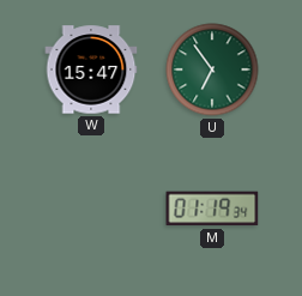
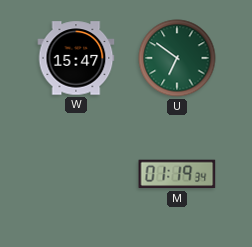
U: 6:54 -> 6:51 (177, 58)
